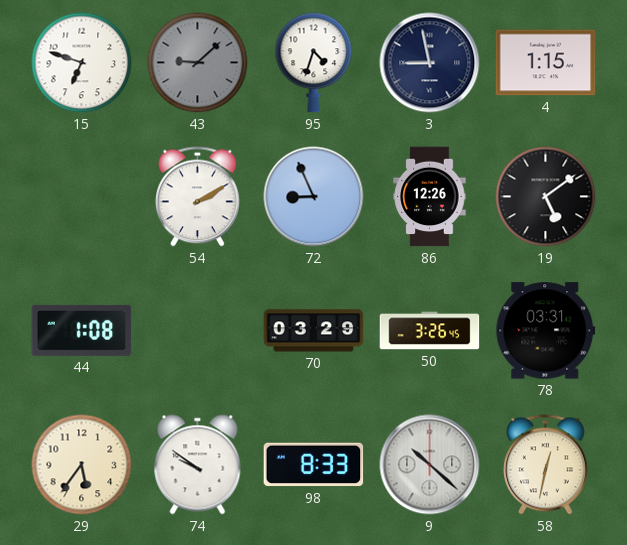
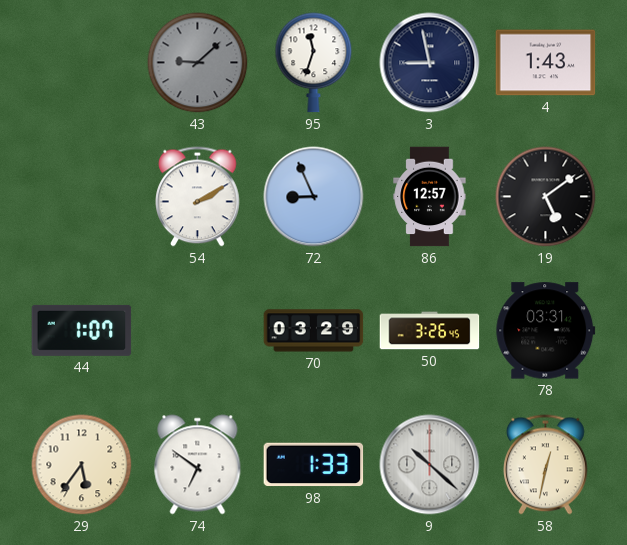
15: 6:48 -> none (82, 63)
95: 4:33 -> 11:33 (314, 63)
4: 1:15 -> 1:43 (546, 63)
86: 12:26 -> 12:57 (430, 197)
44: 1:08 -> 1:07 (82, 330)
74: 9:51 -> 6:51 (198, 465)
98: 8:33 -> 1:33 (314, 465)
